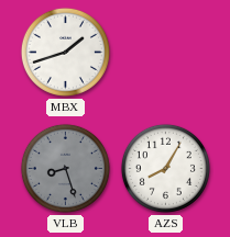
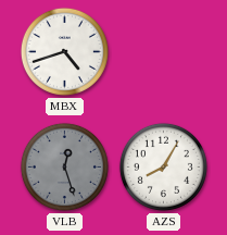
MBX: 1:42 -> 4:42 (64, 51)
VLB: 8:27 -> 12:27 (64, 166)
